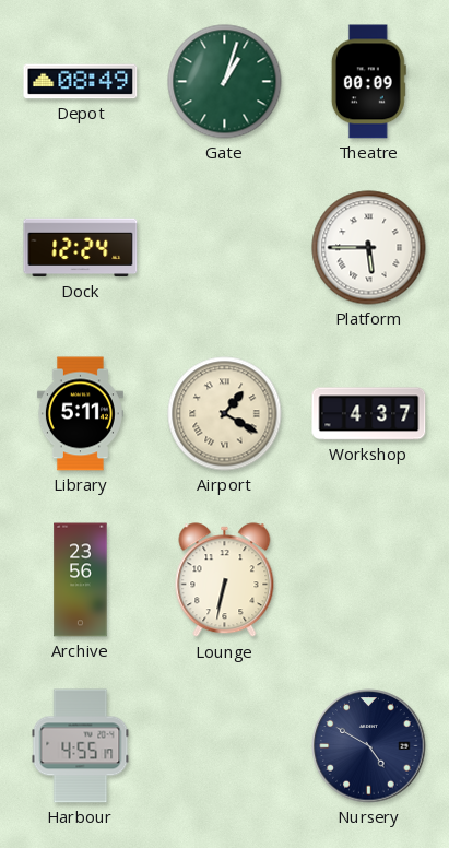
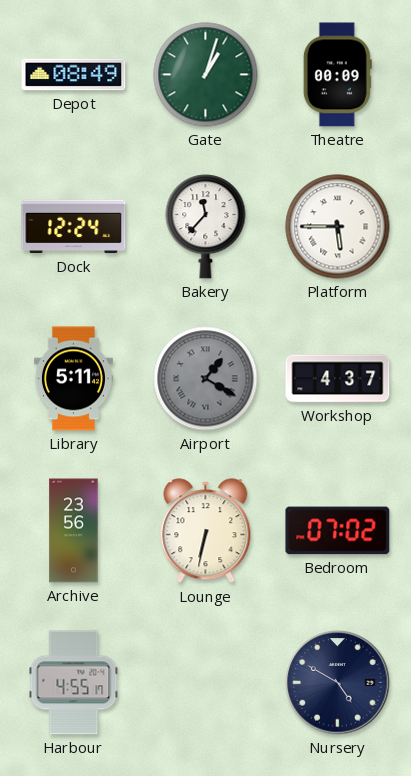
Bakery: none -> 11:37 (206, 227)
Airport dial: cream -> grey (206, 379)
Bedroom: none -> 07:02 (338, 531)
